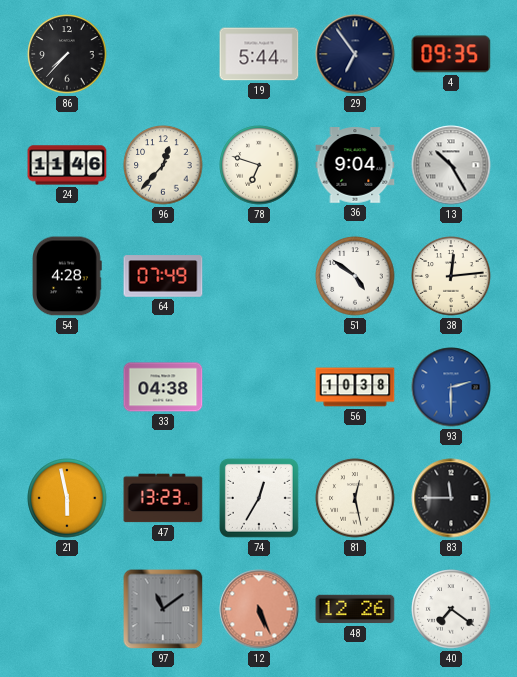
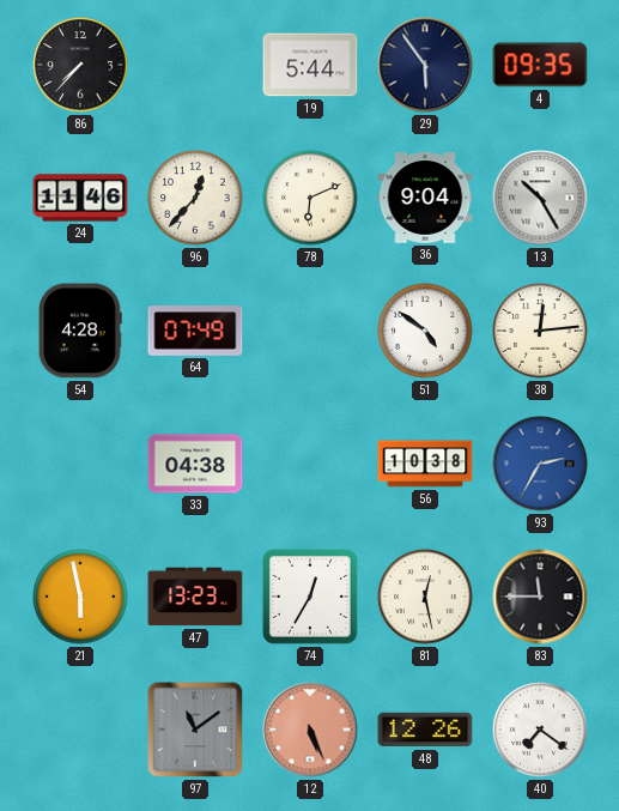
29: 6:54 -> 5:54 (425, 65)
78: 6:48 -> 6:11 (310, 198)
93: 2:30 -> 2:35 (540, 464)
